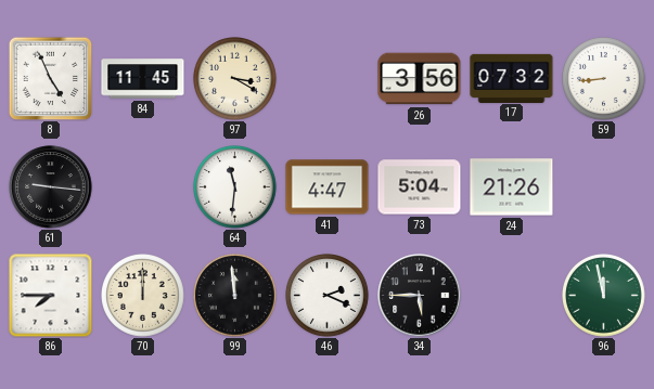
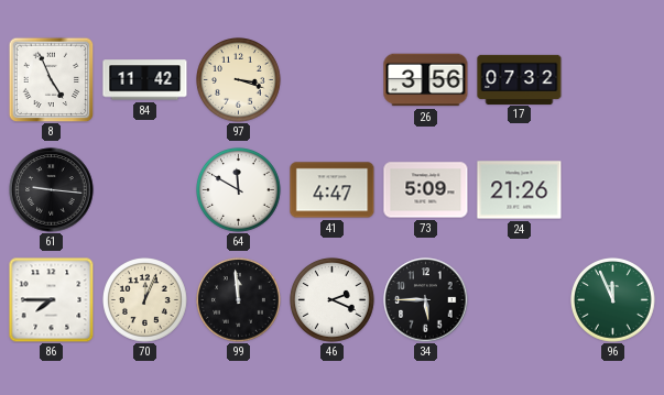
84: 11:45 -> 11:42 (145, 80)
97: 3:20 -> 3:18 (239, 80)
59: 8:44 -> none (604, 79)
64: 11:31 -> 11:50 (239, 190)
73: 5:04 -> 5:09 (426, 190)
70: 12:00 -> 12:04 (145, 300)
96: 11:58 -> 11:56 (613, 300)
